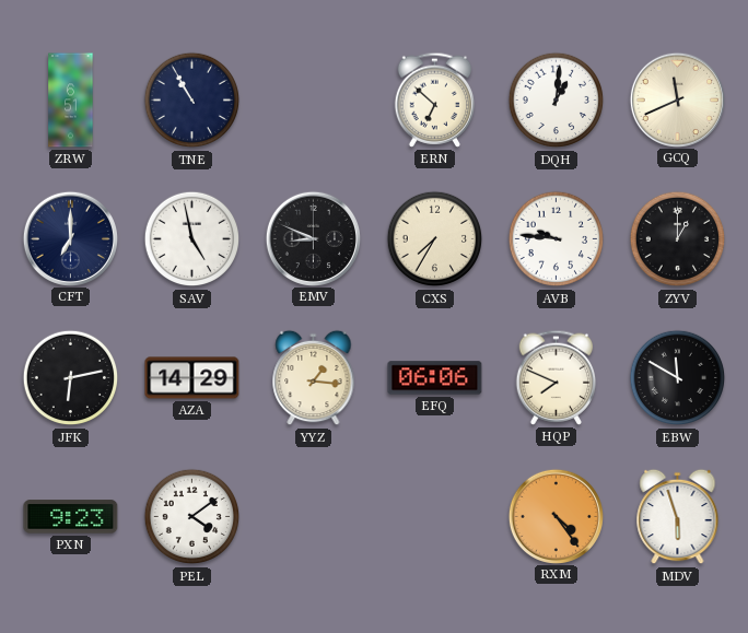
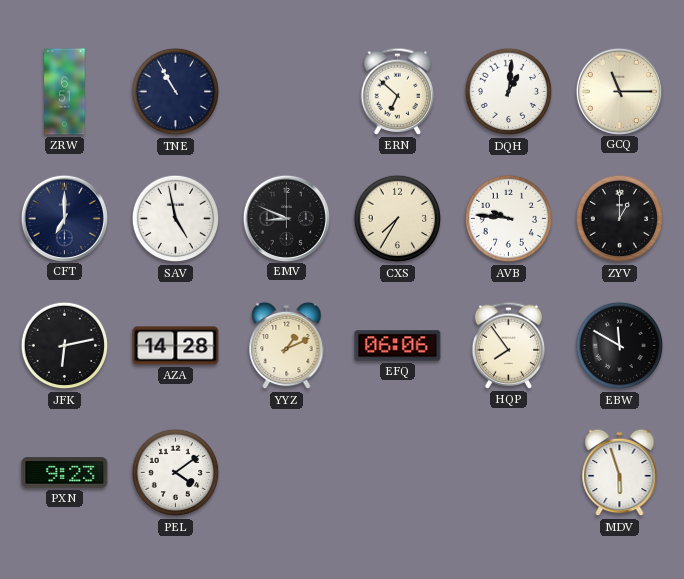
GCQ: 11:41 -> 11:15 (619, 91)
AZA: 14:29 -> 14:28 (176, 346)
YYZ: 1:16 -> 1:11 (287, 346)
HQP: 7:49 -> 7:54 (509, 345)
RXM: 4:24 -> none (556, 516)
